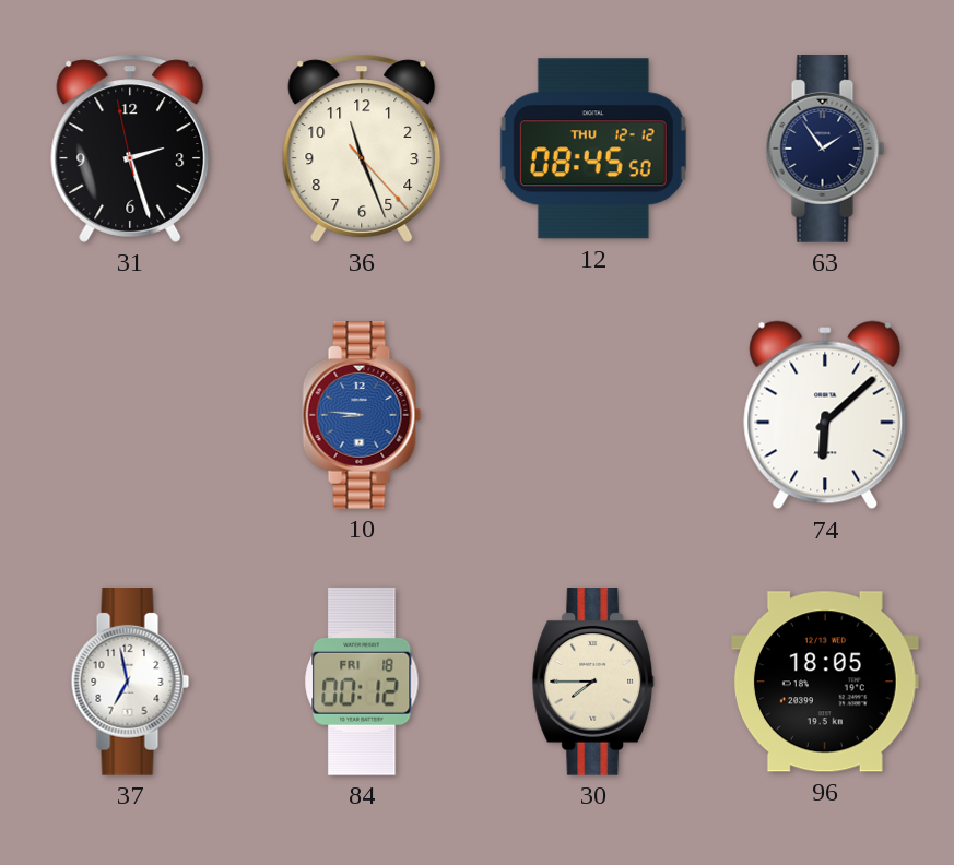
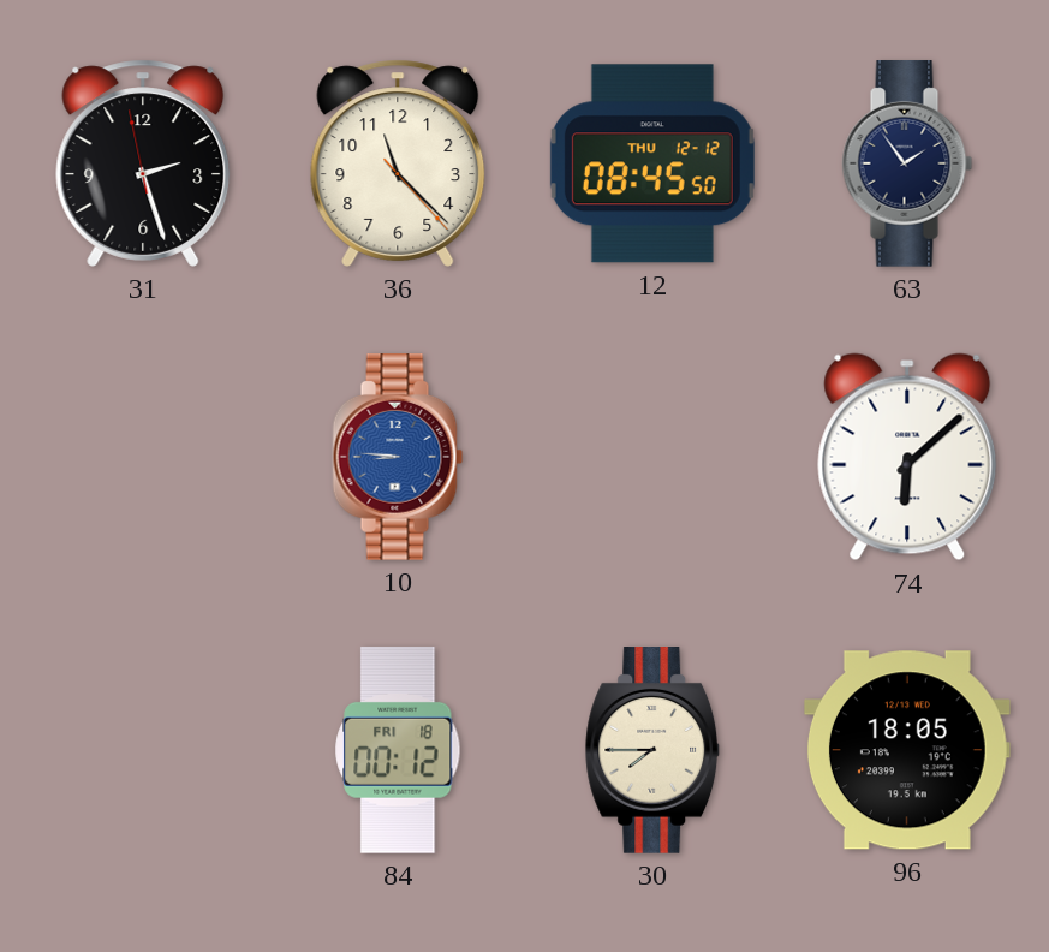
36: 11:26 -> 11:22 (398, 163)
37: 6:58 -> none (130, 683)
